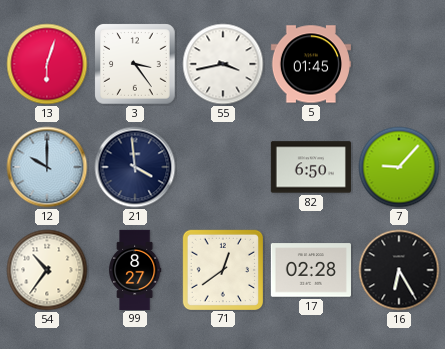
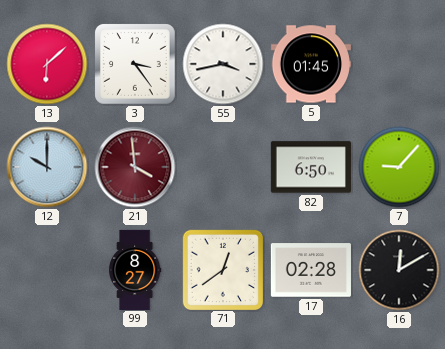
13: 6:03 -> 6:08 (47, 64)
21 dial: navy -> burgundy (135, 167)
54: 10:36 -> none (47, 270)
16: 6:25 -> 12:10 (399, 270)
